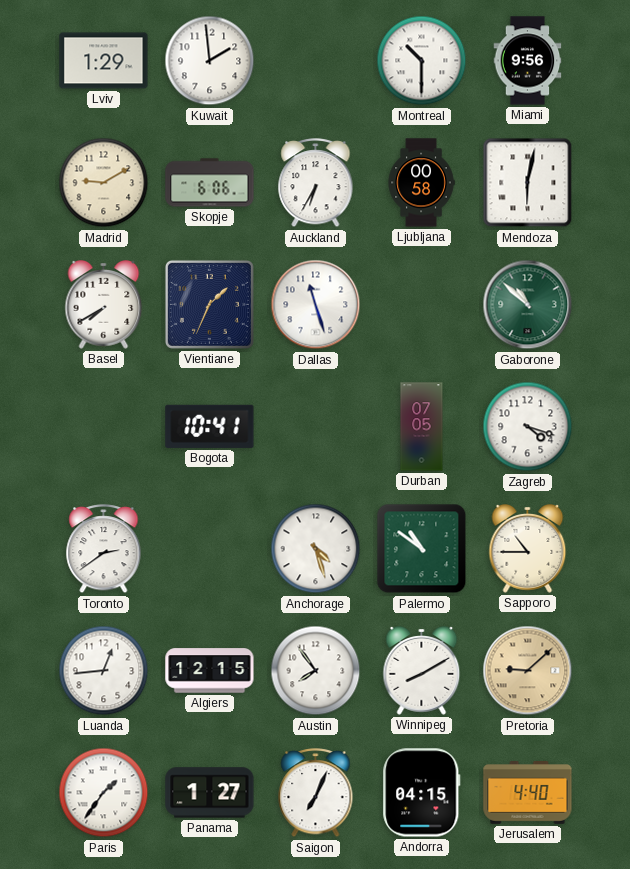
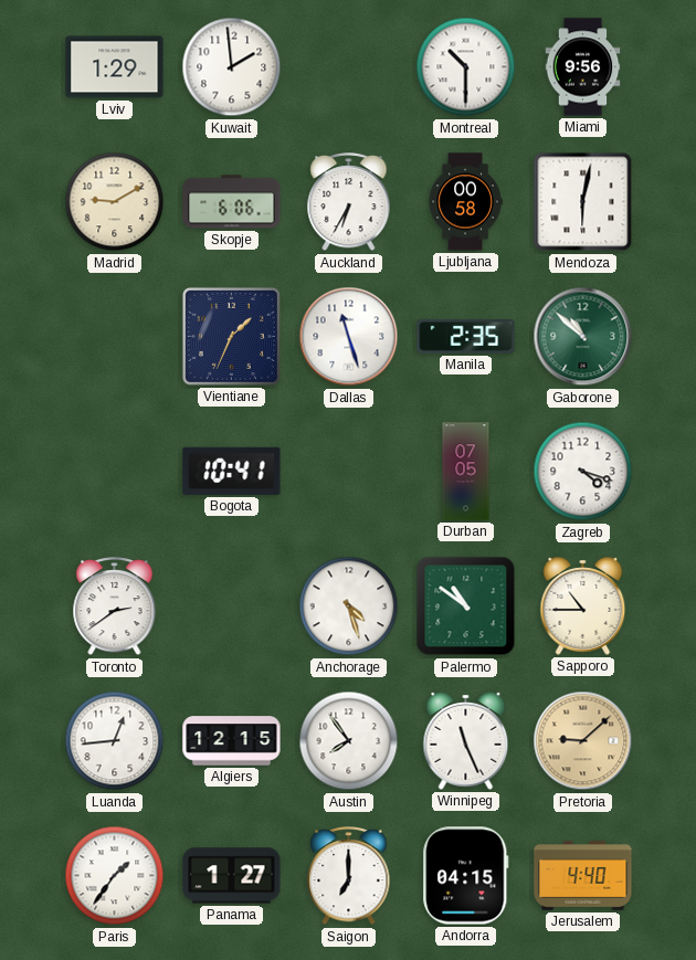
Basel: 7:40 -> none (104, 305)
Manila: none -> 2:35 (466, 337)
Winnipeg: 8:10 -> 11:26 (466, 741)
Saigon: 7:04 -> 7:00 (349, 876)
